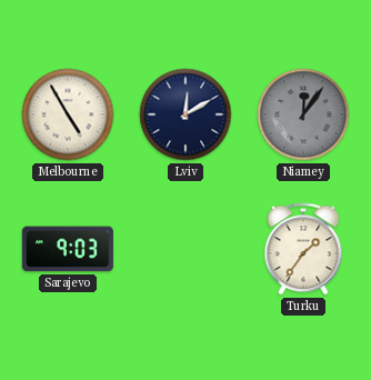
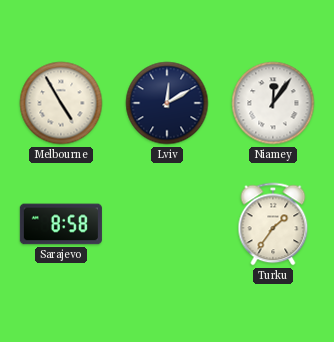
Niamey dial: grey -> white (273, 103)
Sarajevo: 9:03 -> 8:58 (61, 224)
